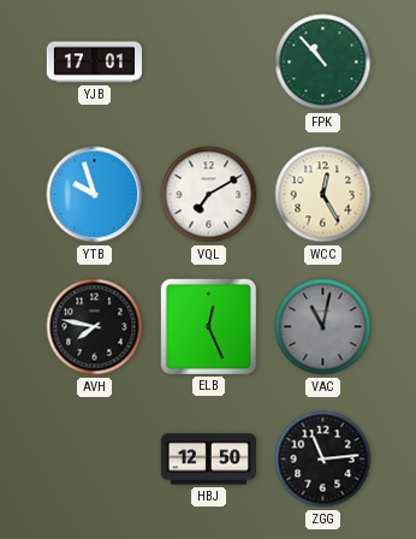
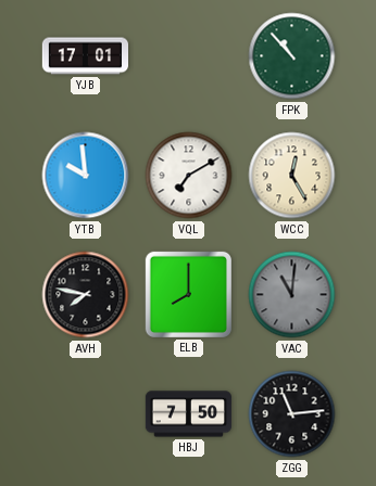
YTB: 9:57 -> 9:59 (86, 176)
ELB: 12:26 -> 8:00 (188, 294)
VAC: 11:02 -> 11:01 (292, 295)
HBJ: 12:50 -> 7:50 (188, 414)
